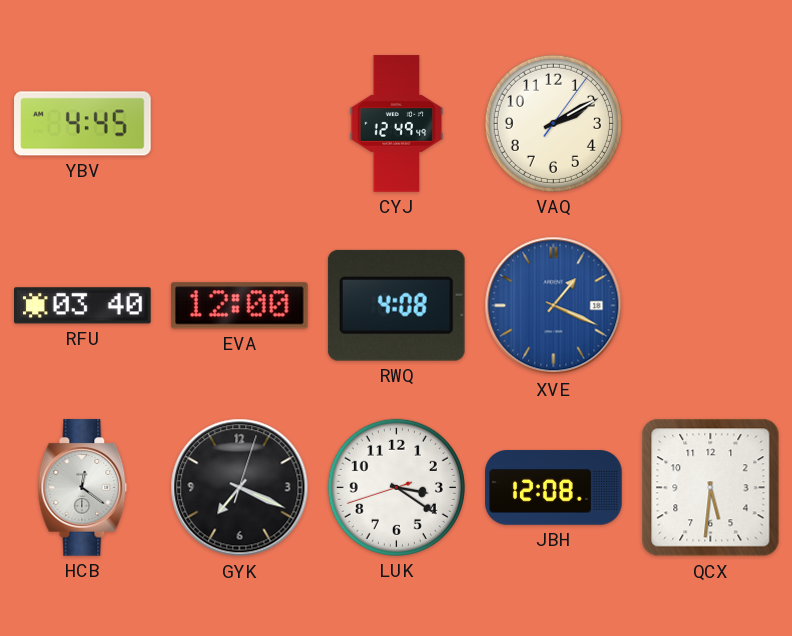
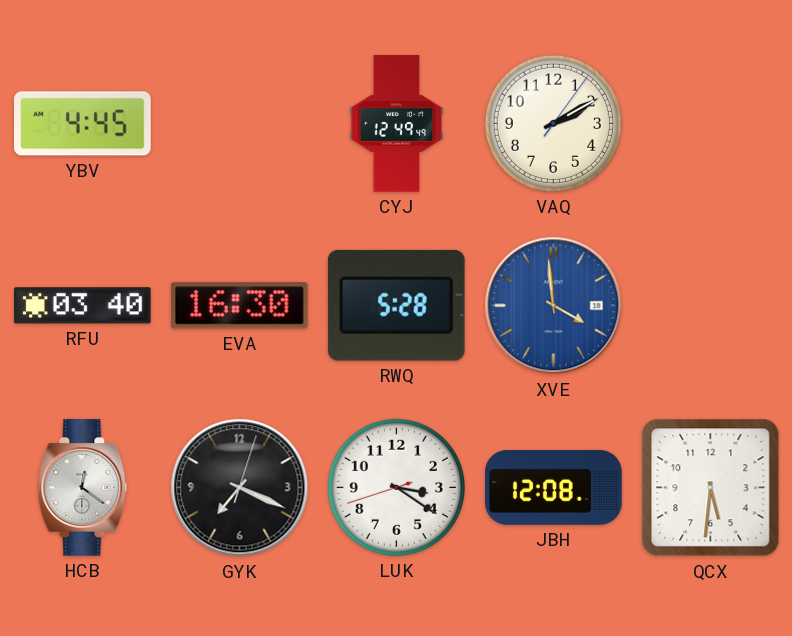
EVA: 12:00 -> 16:30 (239, 306)
RWQ: 4:08 -> 5:28 (396, 305)
XVE: 1:19 -> 3:59 (554, 306)
